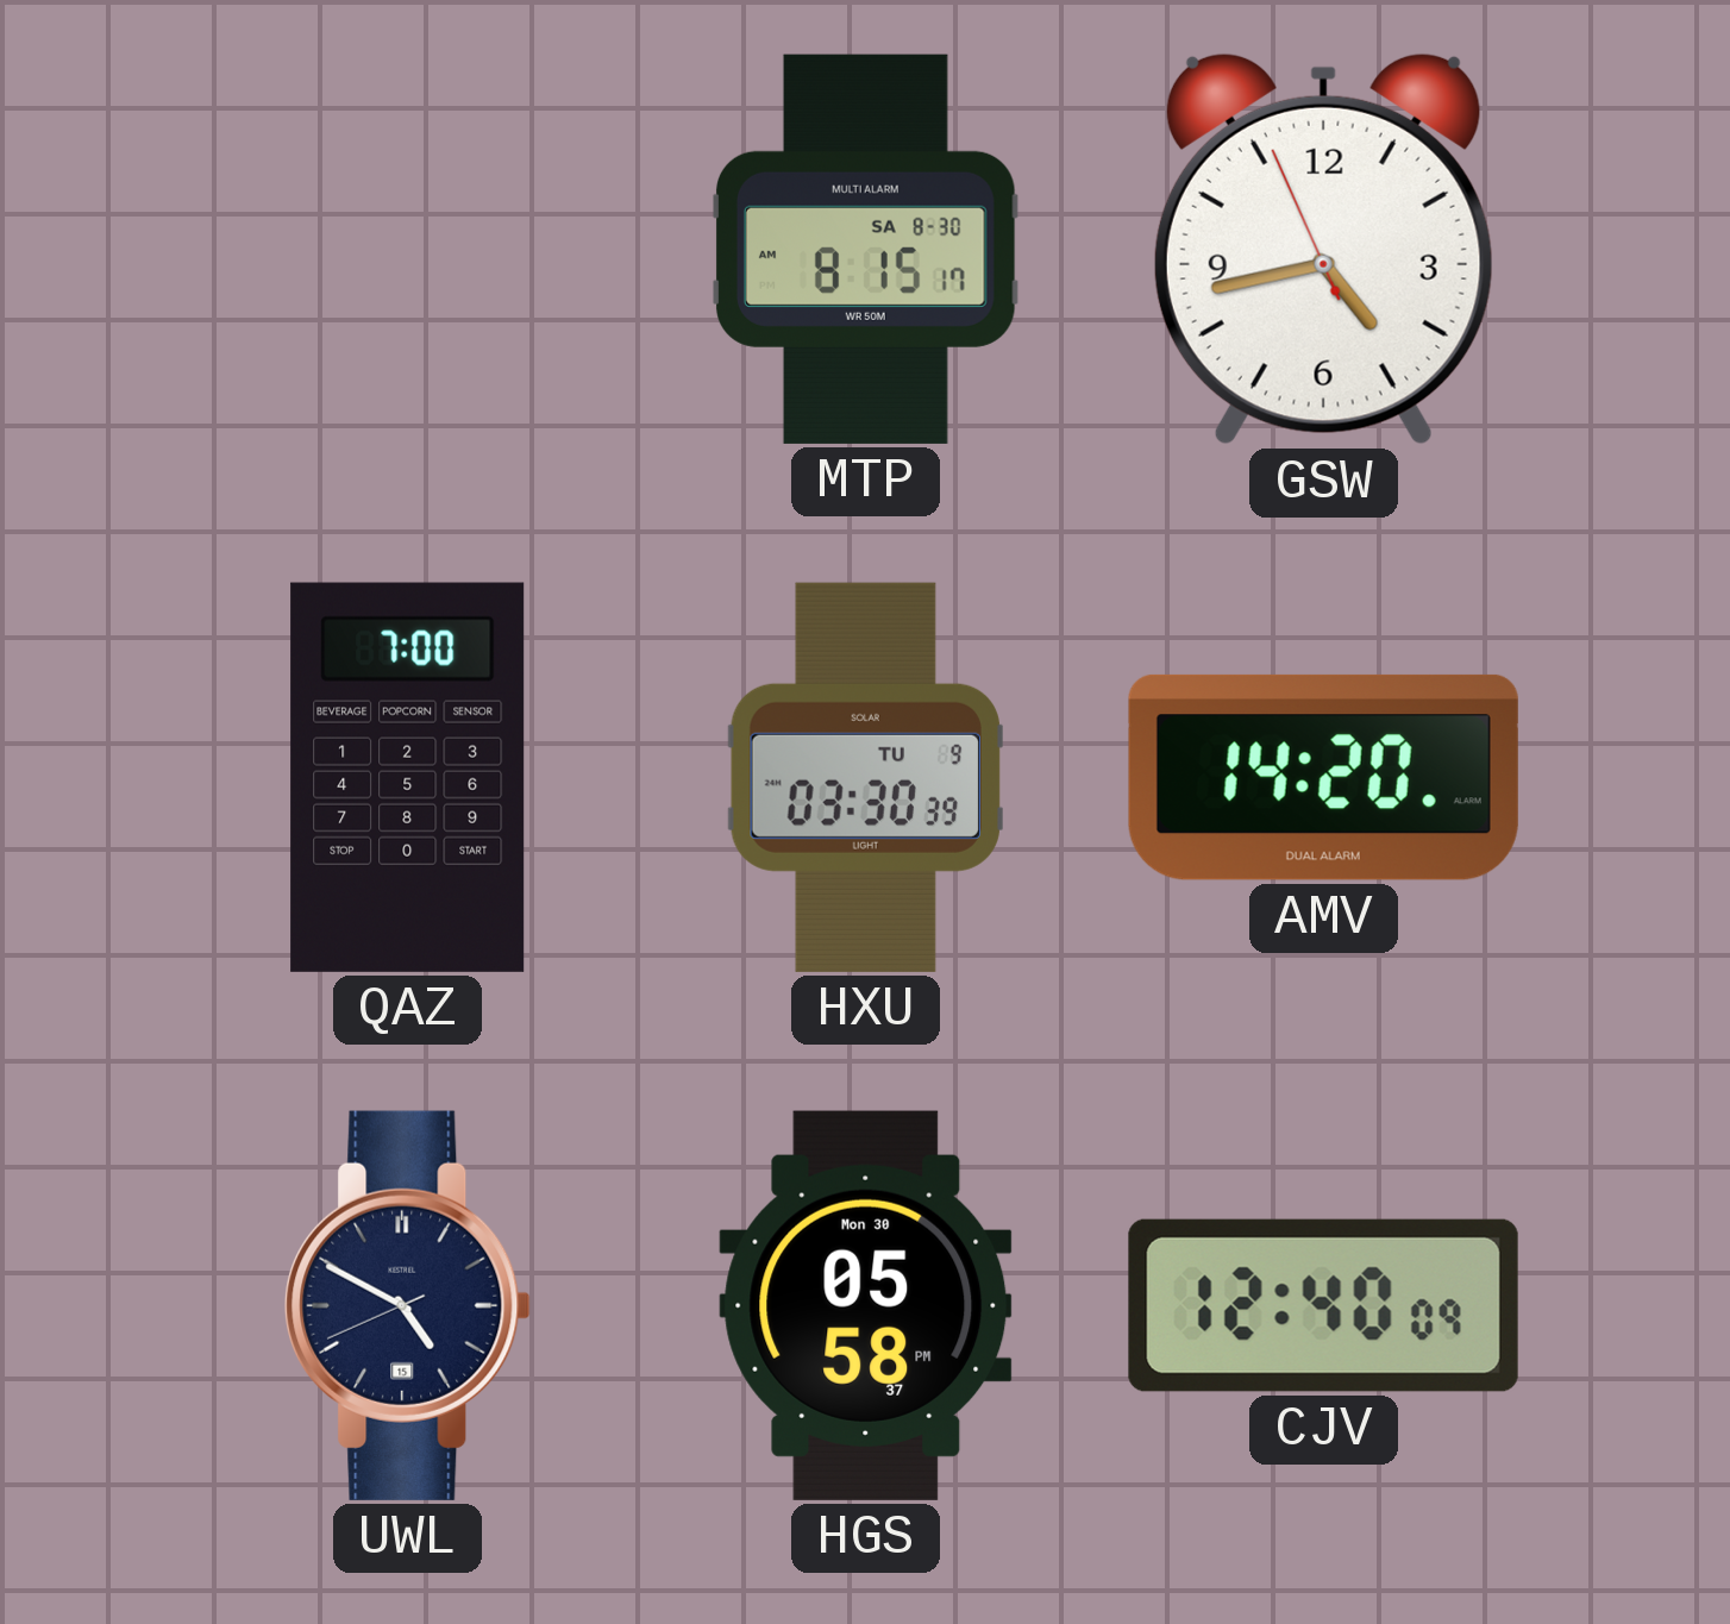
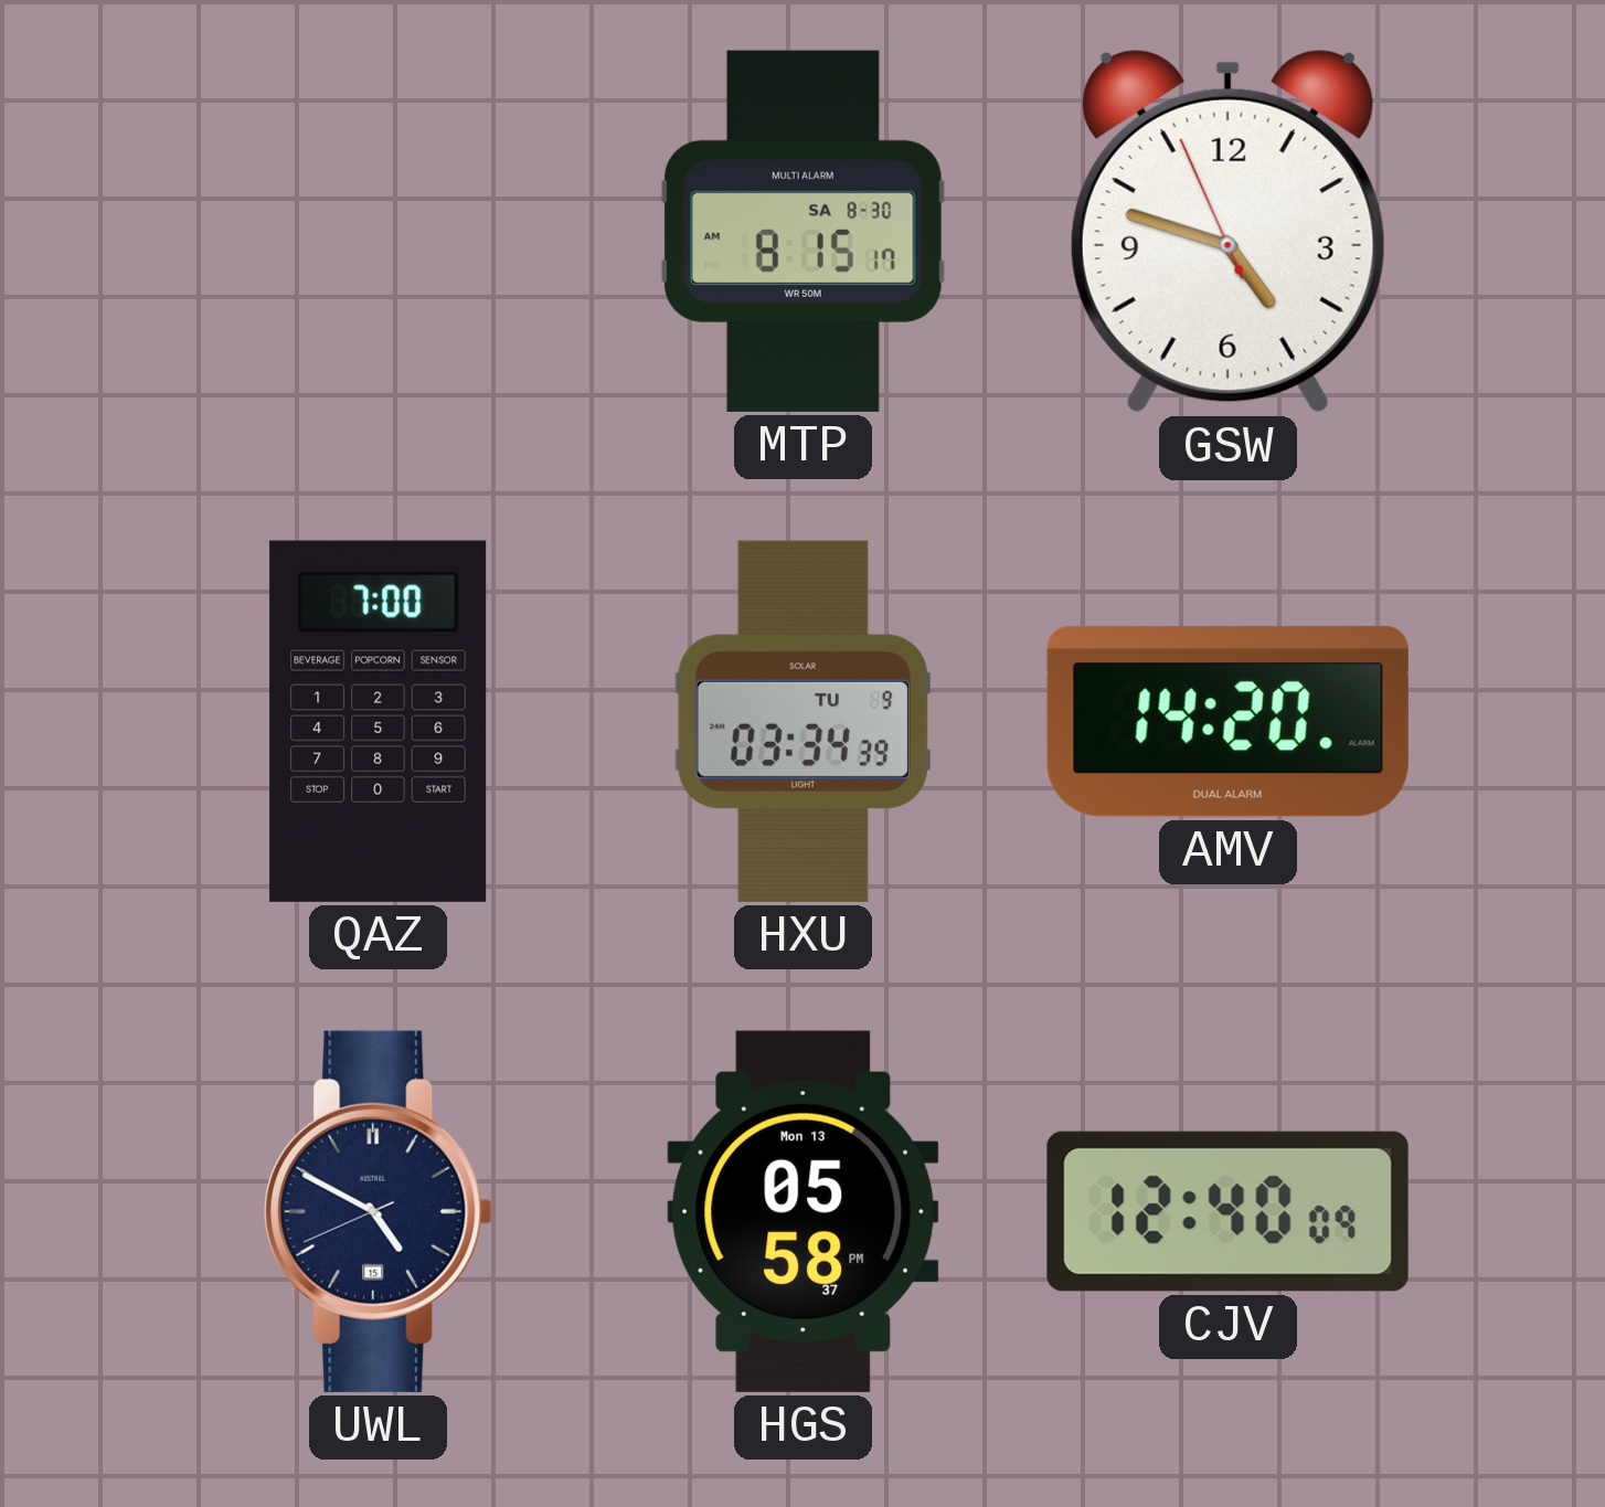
GSW: 4:42 -> 4:47 (1227, 231)
HXU: 03:30 -> 03:34 (802, 721)
HGS date: Mon 30 -> Mon 13 (804, 1211)
